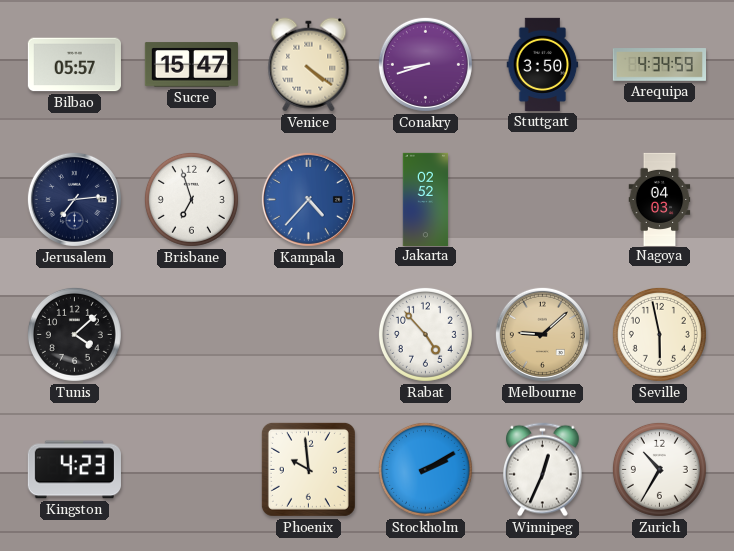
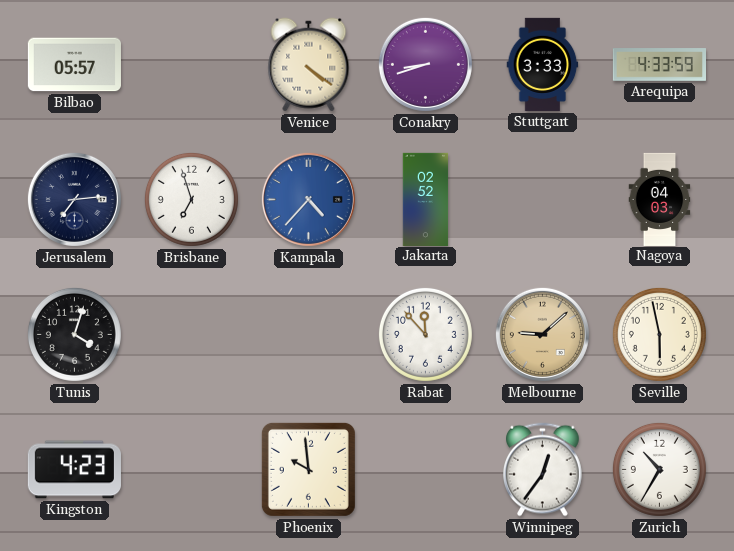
Sucre: 15:47 -> none (191, 65)
Stuttgart: 3:50 -> 3:33 (543, 64)
Arequipa: 4:34 -> 4:33 (659, 65)
Tunis: 4:08 -> 4:03 (74, 334)
Rabat: 4:53 -> 11:53 (425, 334)
Stockholm: 2:10 -> none (425, 469)
Winnipeg: 12:34 -> 12:36 (543, 470)
